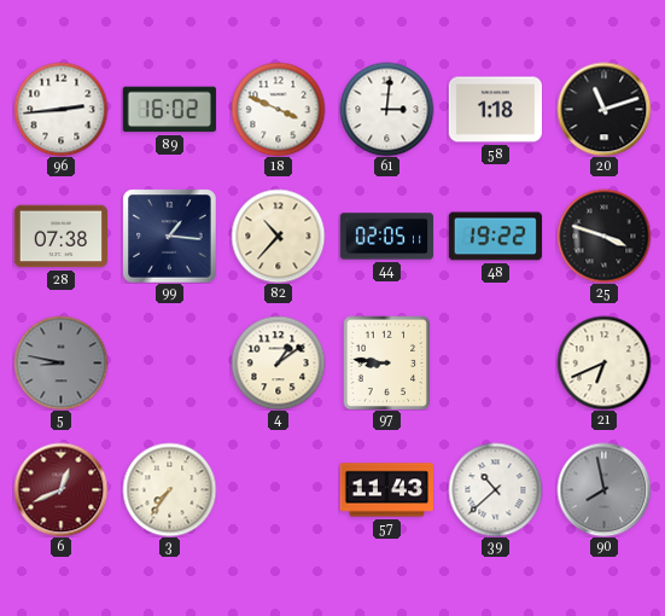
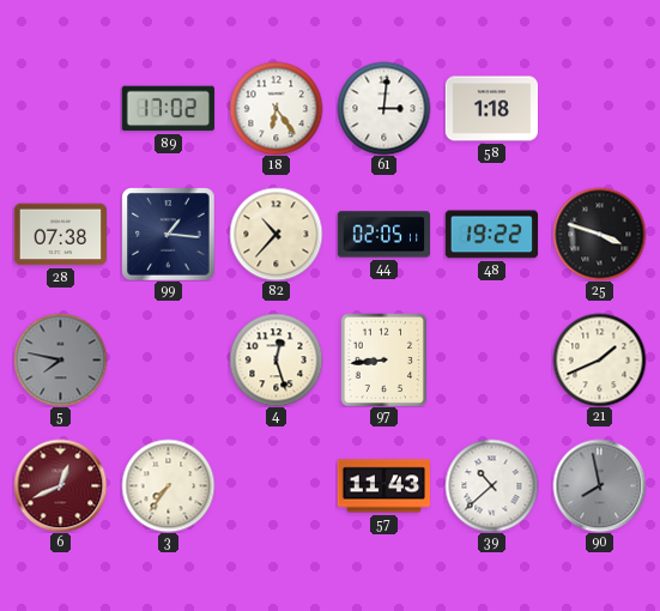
96: 2:44 -> none (60, 109)
89: 16:02 -> 17:02 (168, 109)
18: 3:49 -> 6:24 (275, 108)
20: 11:12 -> none (603, 109)
5: 8:47 -> 7:47 (60, 359)
4: 1:09 -> 12:27 (275, 359)
97: 8:46 -> 8:44 (385, 359)
21: 6:41 -> 1:41 (599, 359)
